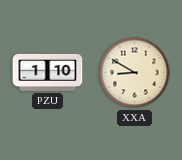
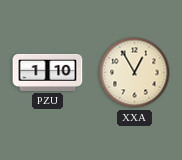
XXA: 8:50 -> 12:55 (135, 73)
